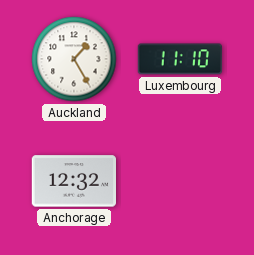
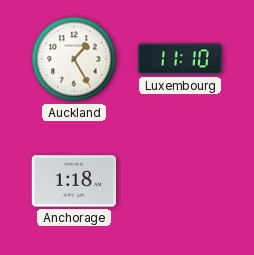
Anchorage: 12:32 -> 1:18 (73, 181)
